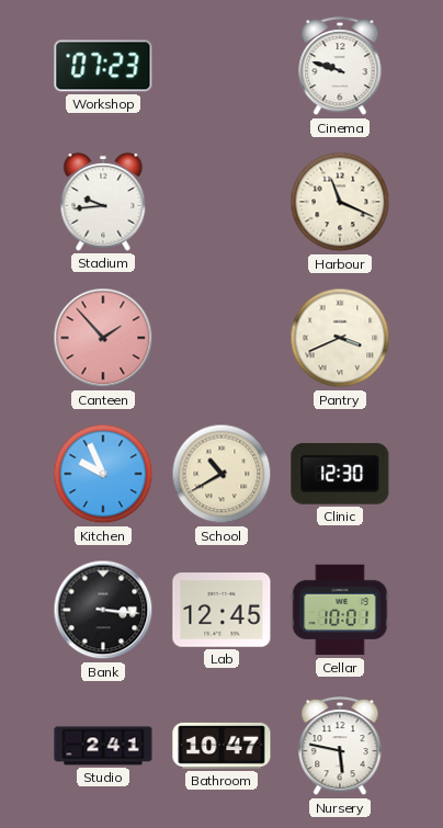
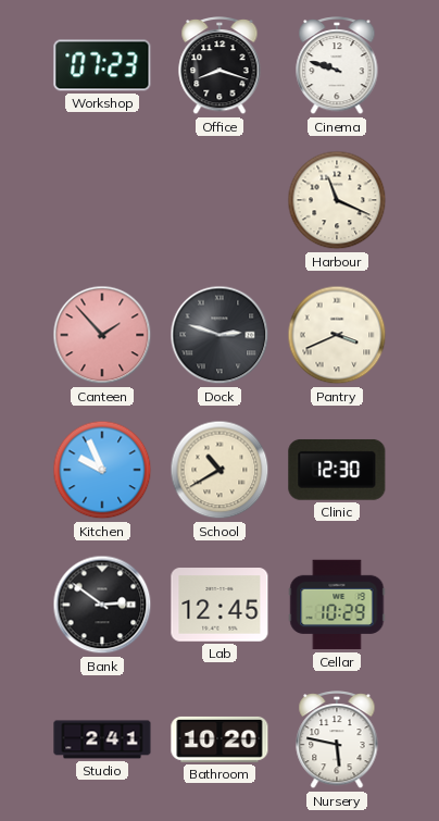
Office: none -> 8:18 (220, 66)
Stadium: 9:44 -> none (103, 202)
Dock: none -> 2:48 (220, 335)
Bank: 3:16 -> 2:51 (102, 605)
Cellar: 10:01 -> 10:29 (337, 605)
Bathroom: 10:47 -> 10:20 (220, 739)
